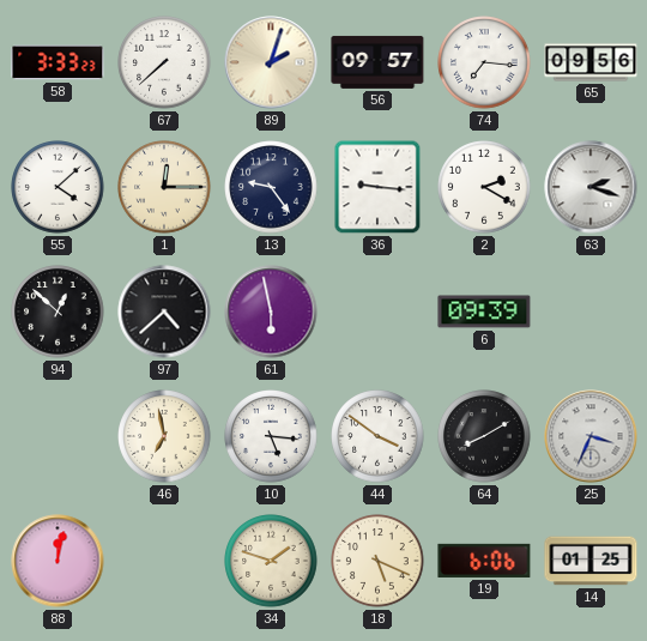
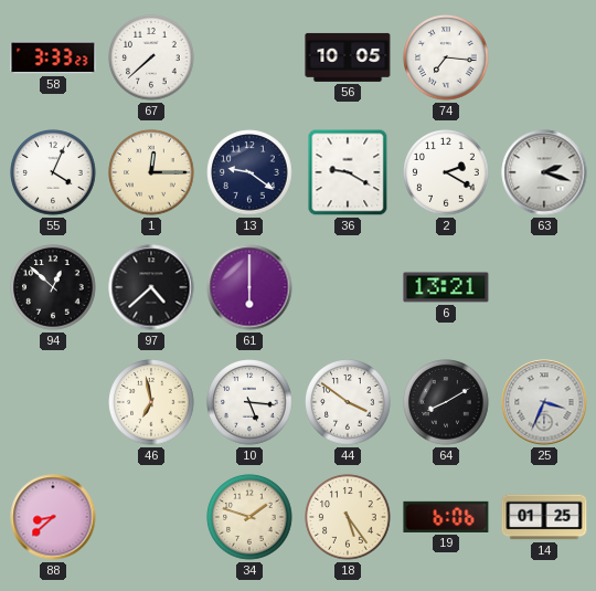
89: 2:03 -> none (271, 62)
56: 09:57 -> 10:05 (348, 57)
65: 09:56 -> none (591, 62)
55: 4:08 -> 4:04 (53, 172)
13: 9:24 -> 9:21 (249, 172)
36: 9:16 -> 9:20 (348, 172)
61: 5:58 -> 6:00 (249, 287)
6: 09:39 -> 13:21 (446, 287)
88: 12:02 -> 8:38 (53, 517)
18: 5:19 -> 5:24 (348, 517)
